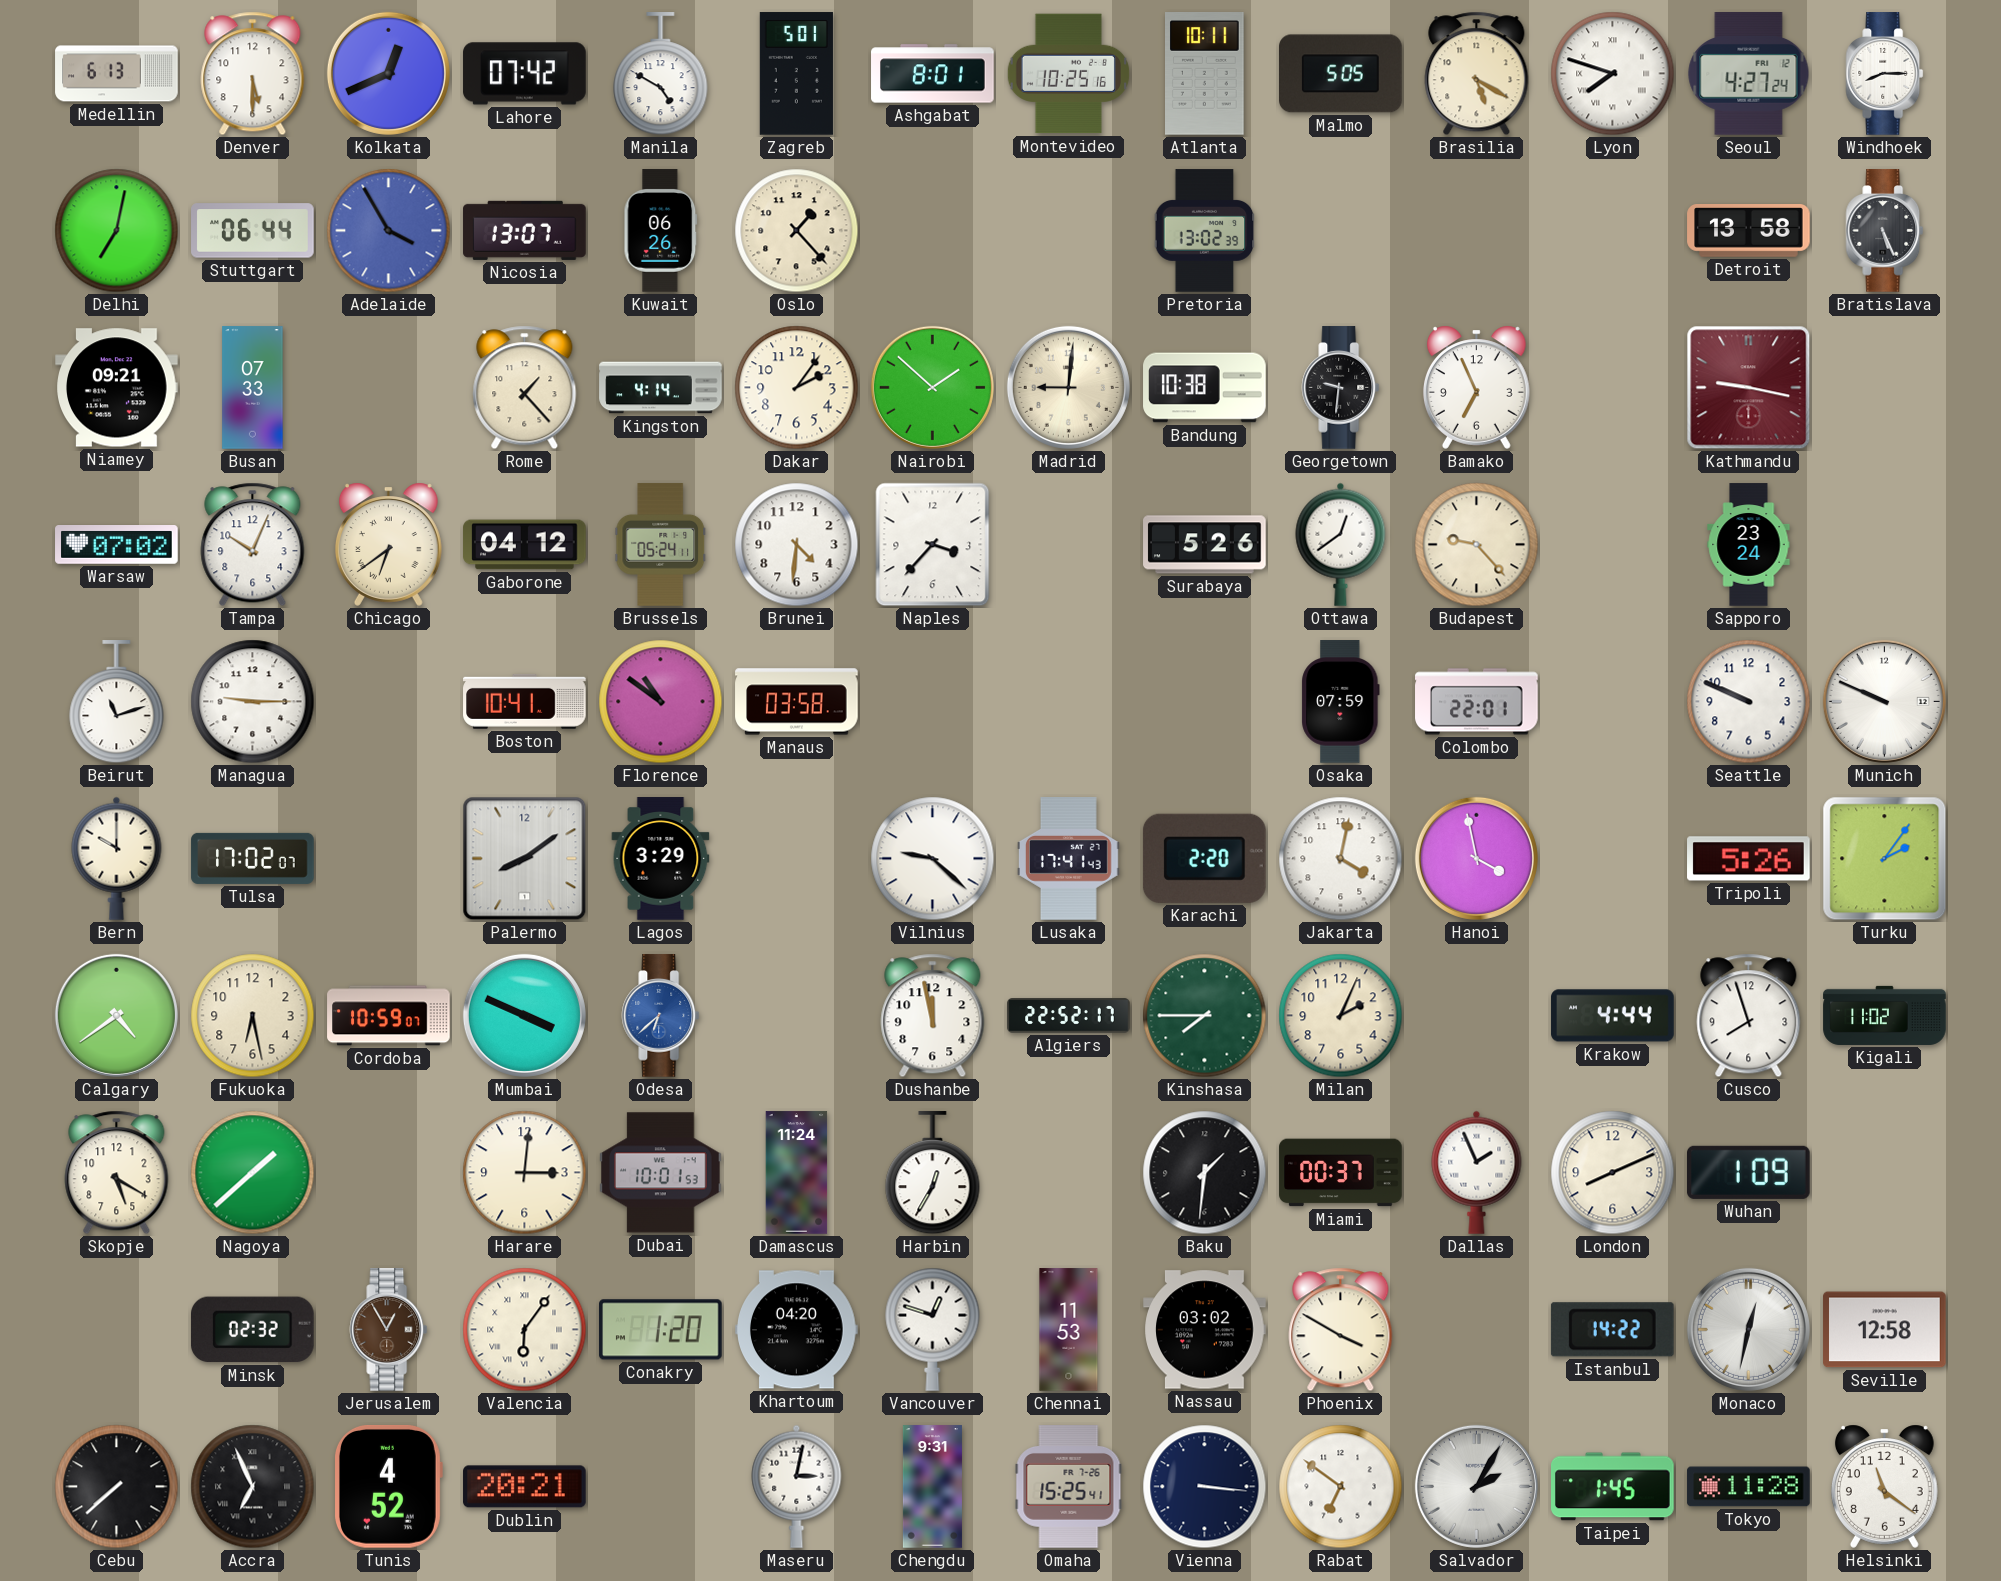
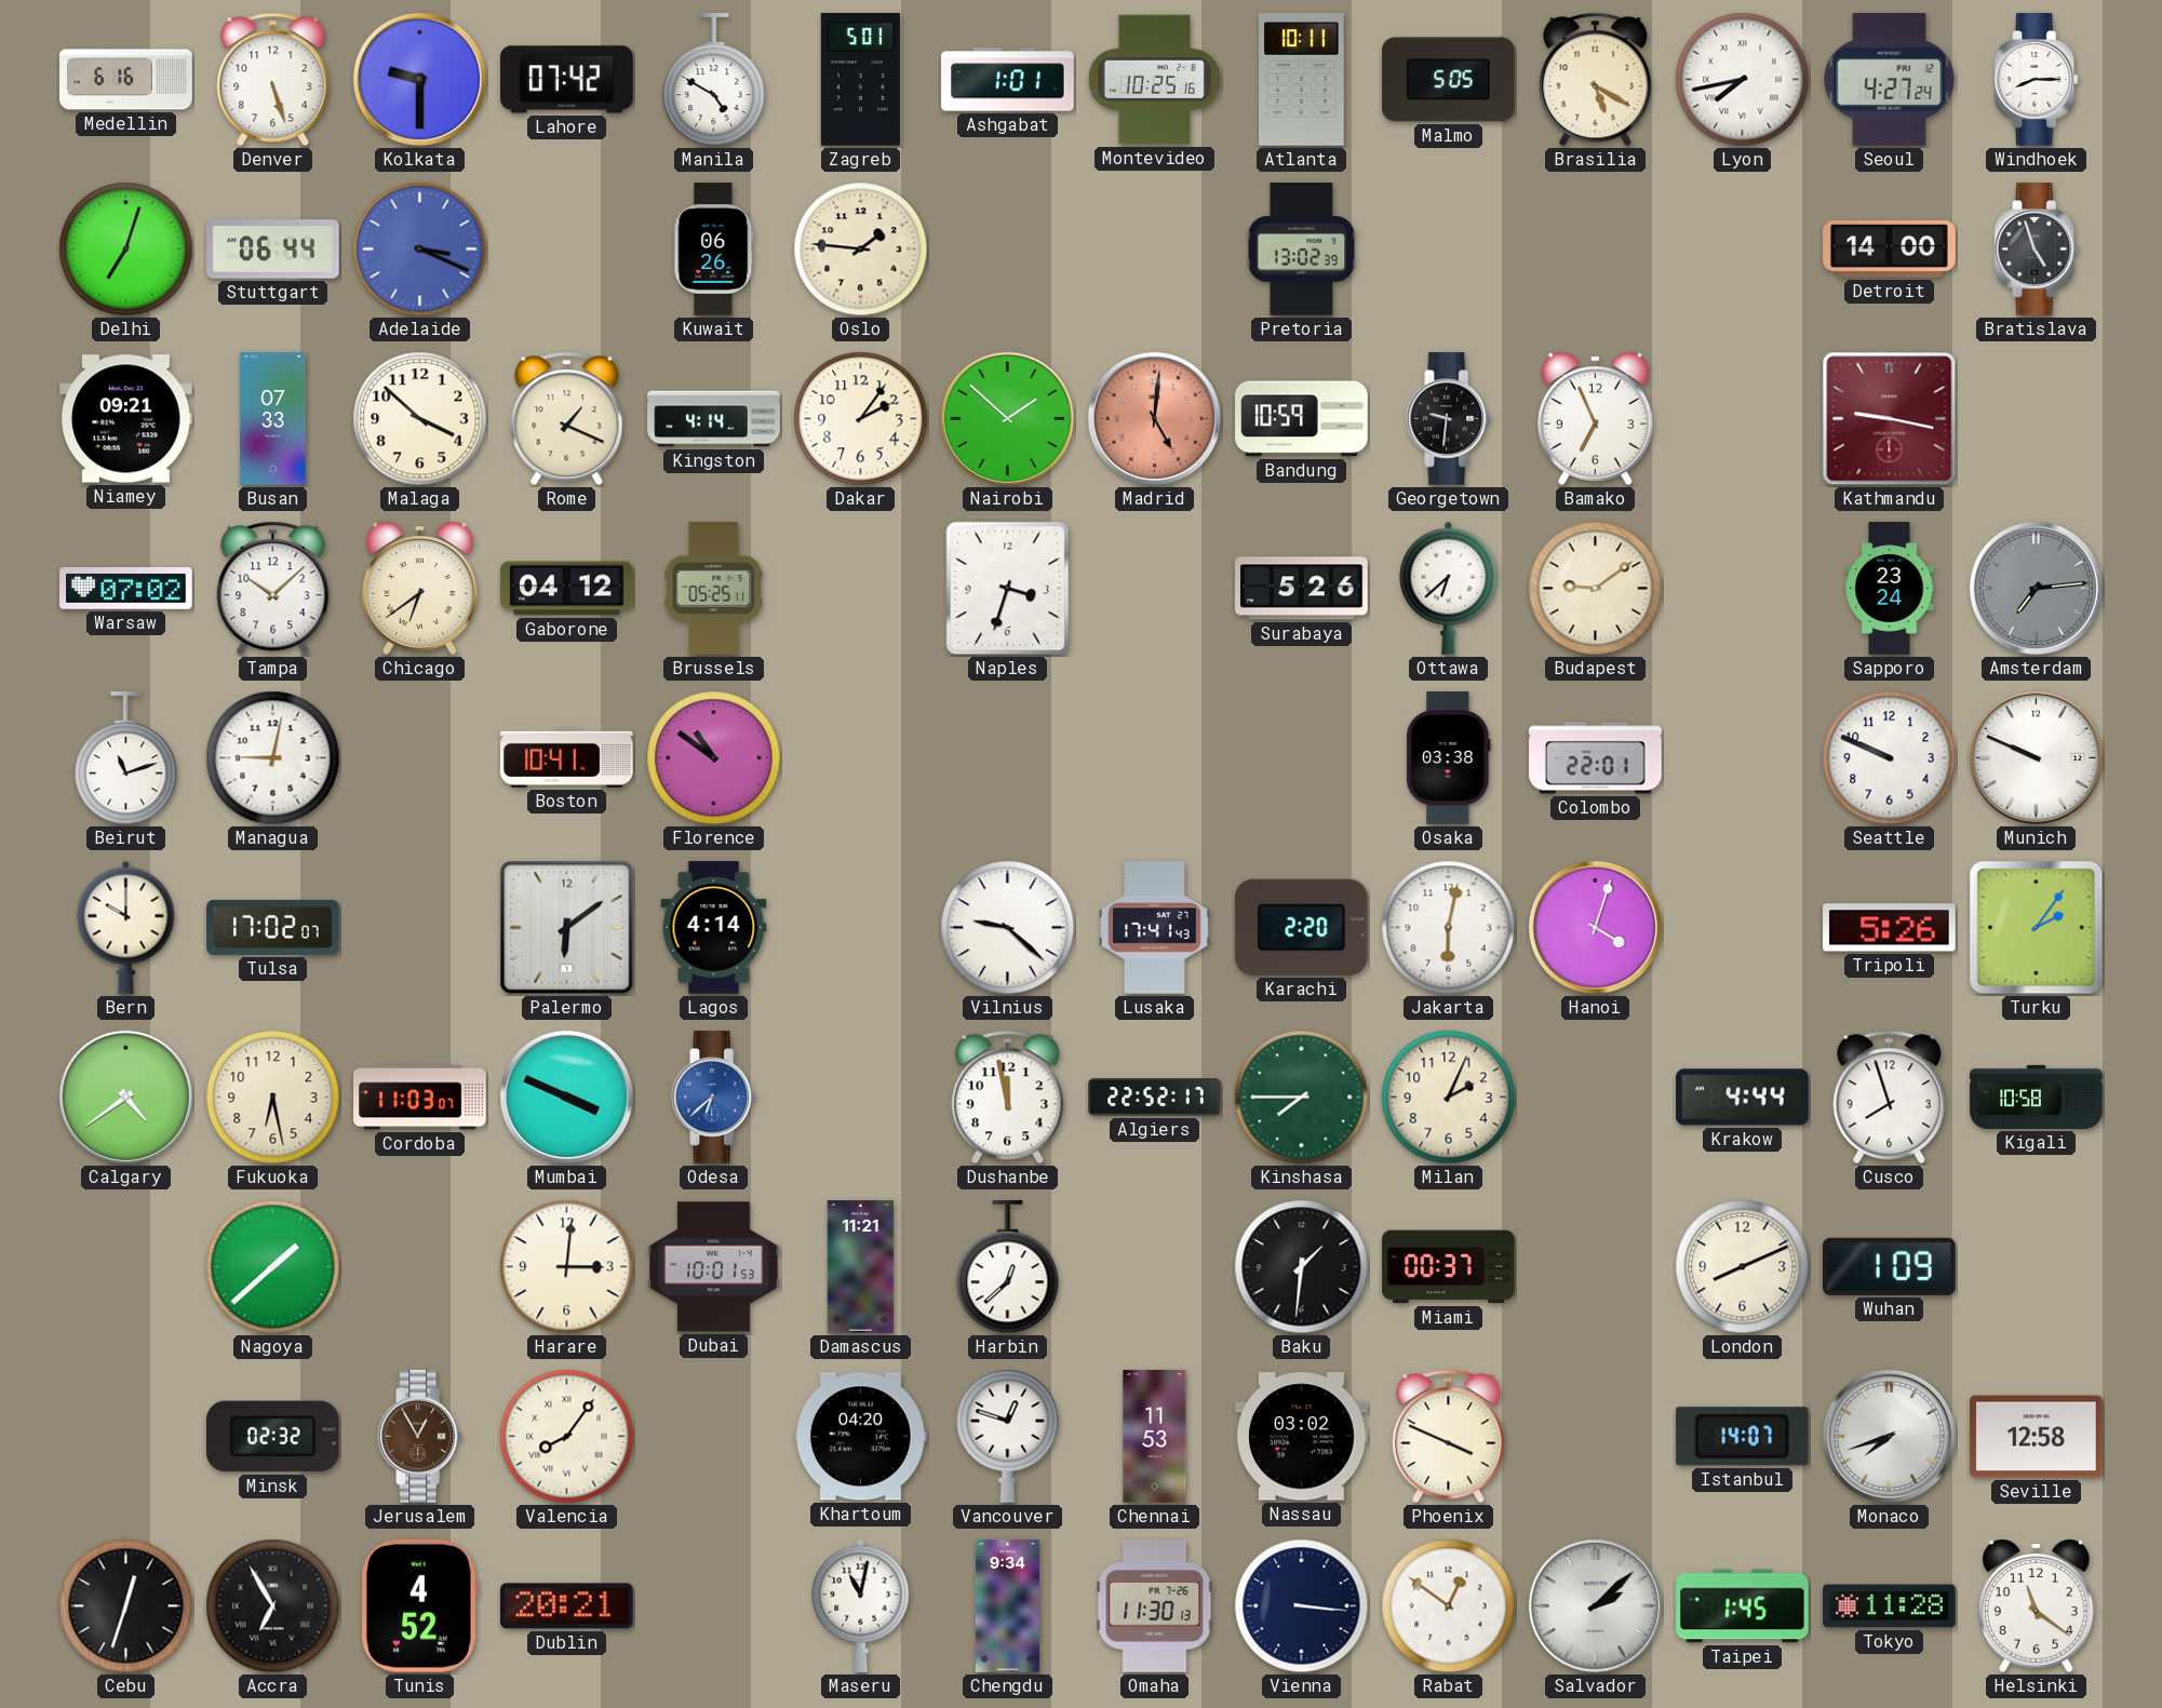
Medellin: 6:13 -> 6:16 (126, 80)
Denver: 5:30 -> 5:27 (273, 80)
Kolkata: 12:41 -> 9:30 (419, 79)
Ashgabat: 8:01 -> 1:01 (1008, 80)
Lyon: 7:48 -> 7:43 (1743, 80)
Delhi: 7:02 -> 7:03 (126, 250)
Adelaide: 3:55 -> 3:19 (420, 250)
Nicosia: 13:07 -> none (525, 230)
Oslo: 1:23 -> 1:46 (861, 250)
Detroit: 13:58 -> 14:00 (1890, 250)
Bratislava: 5:26 -> 4:57 (2037, 250)
Malaga: none -> 3:52 (420, 419)
Rome: 1:23 -> 1:19 (567, 419)
Madrid: 9:01 -> 5:01 (1154, 418)
Madrid dial: cream -> salmon (1154, 418)
Bandung: 10:38 -> 10:59 (1302, 419)
Tampa: 10:04 -> 10:08 (273, 589)
Brussels: 05:24 -> 05:25 (714, 589)
Brunei: 4:31 -> none (797, 545)
Naples: 3:37 -> 3:33 (1008, 589)
Ottawa: 12:39 -> 6:38 (1449, 588)
Budapest: 9:23 -> 9:09 (1596, 589)
Amsterdam: none -> 7:14 (2036, 588)
Managua: 9:15 -> 9:02 (273, 758)
Manaus: 03:58 -> none (797, 702)
Osaka: 07:59 -> 03:38 (1449, 758)
Palermo: 8:09 -> 6:09 (567, 928)
Lagos: 3:29 -> 4:14 (714, 928)
Jakarta: 4:02 -> 6:02 (1449, 928)
Hanoi: 3:58 -> 4:03 (1595, 927)
Cordoba: 10:59 -> 11:03 (420, 1098)
Kigali: 11:02 -> 10:58 (2037, 1097)
Skopje: 5:20 -> none (117, 1173)
Damascus: 11:24 -> 11:21 (861, 1267)
Harbin: 12:35 -> 12:38 (1008, 1267)
Dallas: 1:56 -> none (1477, 1172)
Valencia: 6:06 -> 8:06 (567, 1437)
Conakry: 1:20 -> none (661, 1330)
Phoenix: 3:50 -> 3:49 (1449, 1437)
Istanbul: 14:22 -> 14:07 (1742, 1437)
Monaco: 12:32 -> 7:42 (1889, 1436)
Cebu: 7:38 -> 12:33 (126, 1606)
Accra: 6:56 -> 6:55 (273, 1606)
Maseru: 3:02 -> 11:02 (861, 1605)
Chengdu: 9:31 -> 9:34 (1007, 1606)
Omaha: 15:25 -> 11:30 (1155, 1606)
Rabat: 6:51 -> 12:51 (1449, 1606)
Salvador: 2:05 -> 2:08 (1595, 1605)
